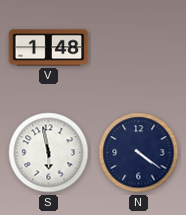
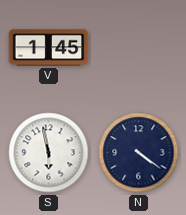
V: 1:48 -> 1:45 (49, 48)
